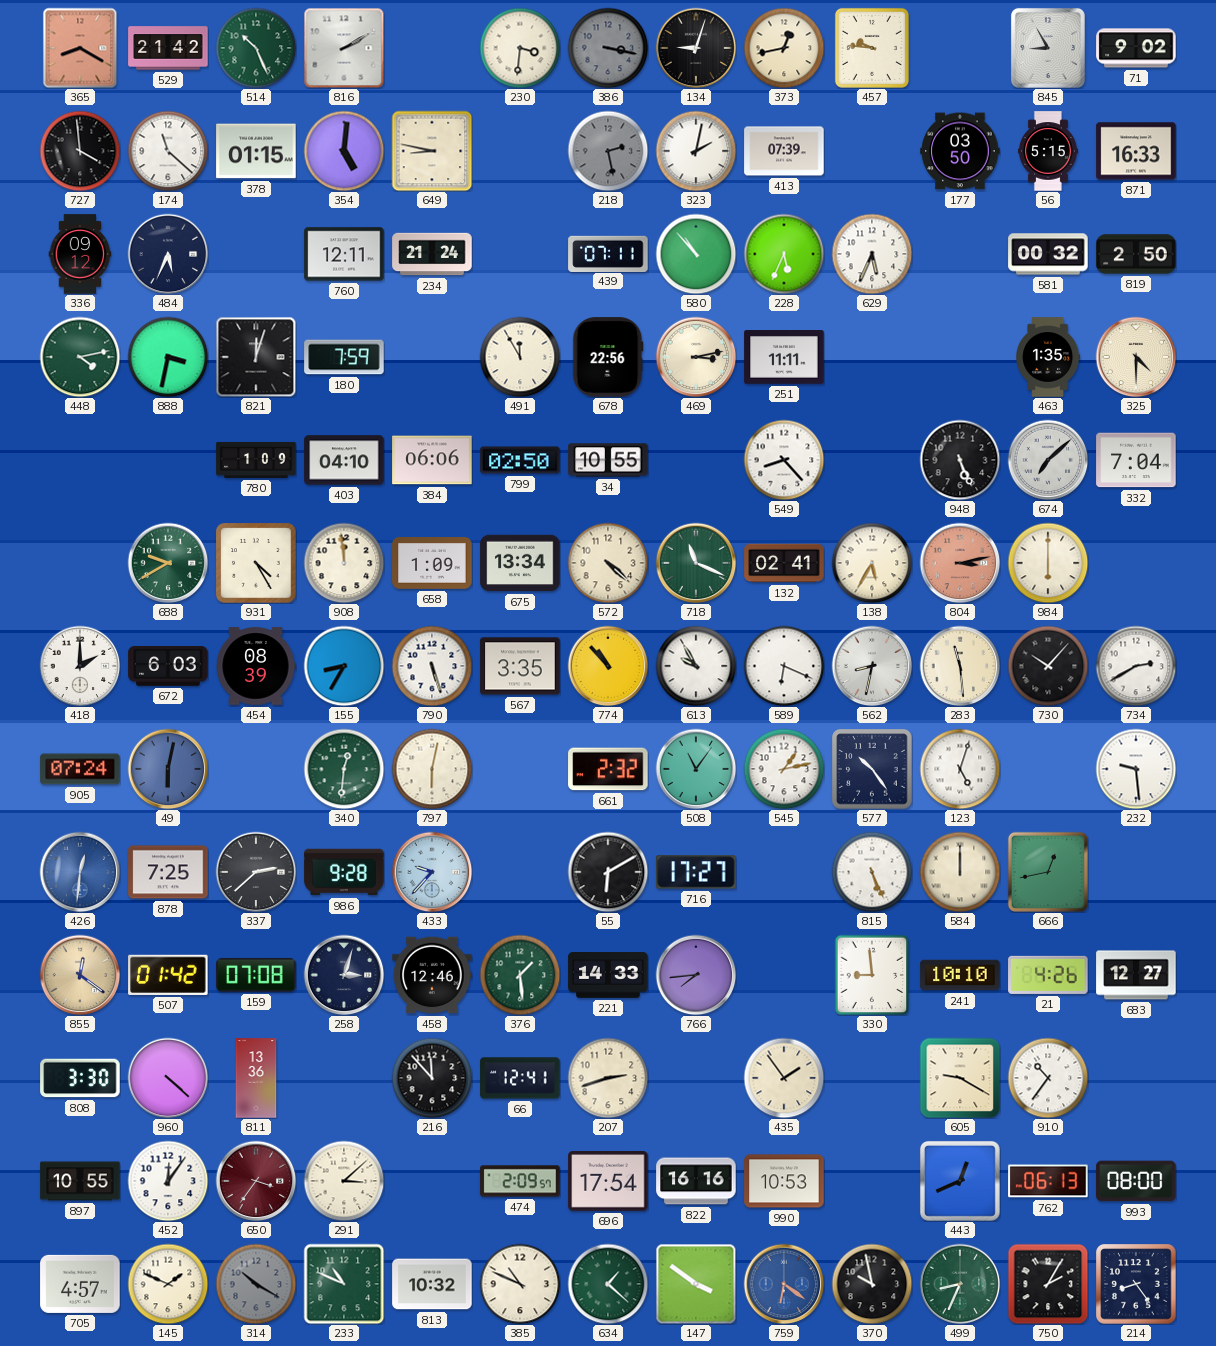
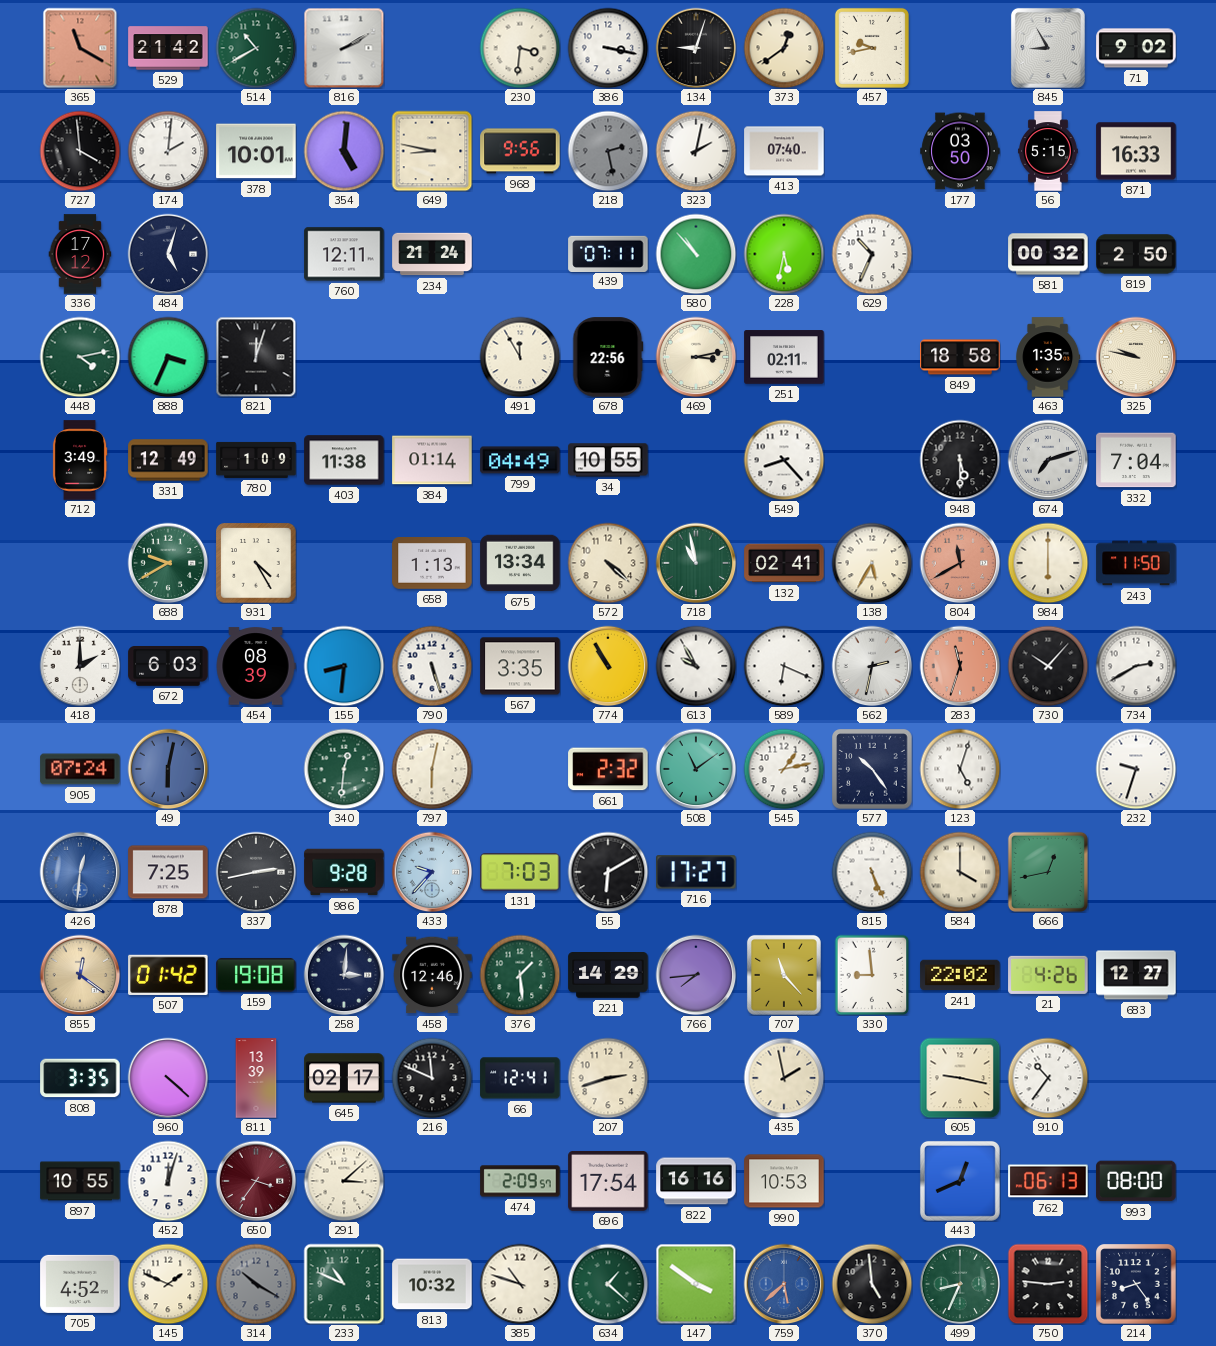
365: 8:20 -> 11:20 (80, 48)
514: 10:26 -> 10:40 (256, 48)
386 dial: grey -> white (608, 48)
373: 12:43 -> 12:39 (784, 48)
457: 9:46 -> 9:43 (872, 48)
174: 11:22 -> 2:01 (168, 151)
378: 01:15 -> 10:01 (256, 151)
968: none -> 9:56 (520, 151)
413: 07:39 -> 07:40 (784, 151)
336: 09:12 -> 17:12 (80, 254)
484: 5:34 -> 5:03 (168, 254)
228: 5:34 -> 5:32 (784, 254)
629: 5:34 -> 10:34 (872, 254)
888: 3:32 -> 3:34 (168, 357)
180: 7:59 -> none (344, 357)
251: 11:11 -> 02:11 (784, 357)
849: none -> 18:58 (960, 357)
325: 4:30 -> 9:47 (1136, 357)
712: none -> 3:49 (80, 460)
331: none -> 12:49 (168, 460)
403: 04:10 -> 11:38 (344, 460)
384: 06:06 -> 01:14 (432, 460)
799: 02:50 -> 04:49 (520, 460)
948: 5:26 -> 5:30 (960, 460)
674: 7:08 -> 7:12 (1048, 460)
908: 11:59 -> none (344, 563)
658: 1:09 -> 1:13 (432, 564)
718: 11:19 -> 10:58 (696, 563)
804: 3:13 -> 11:40 (960, 563)
243: none -> 11:50 (1136, 563)
155: 8:35 -> 8:31 (344, 666)
774: 10:53 -> 10:55 (608, 666)
562: 8:32 -> 2:32 (872, 666)
283: 11:29 -> 11:33 (960, 666)
283 dial: cream -> salmon (960, 666)
508: 11:06 -> 11:09 (696, 769)
232: 9:29 -> 9:33 (1136, 769)
337: 2:38 -> 2:43 (256, 872)
131: none -> 7:03 (520, 872)
584: 12:00 -> 4:00 (960, 872)
159: 07:08 -> 19:08 (256, 975)
258: 3:03 -> 3:01 (344, 975)
221: 14:33 -> 14:29 (608, 976)
707: none -> 11:23 (784, 975)
241: 10:10 -> 22:02 (960, 975)
808: 3:30 -> 3:35 (80, 1078)
811: 13:36 -> 13:39 (256, 1078)
645: none -> 02:17 (344, 1078)
216: 11:53 -> 11:49 (432, 1078)
435: 1:54 -> 1:58 (784, 1078)
605: 9:20 -> 9:17 (960, 1078)
452: 12:06 -> 12:03 (168, 1181)
705: 4:57 -> 4:52 (80, 1284)
385: 10:49 -> 10:48 (520, 1284)
759: 6:21 -> 5:38 (784, 1284)
370: 9:58 -> 4:59 (872, 1284)
750: 2:05 -> 2:46 (1048, 1284)
